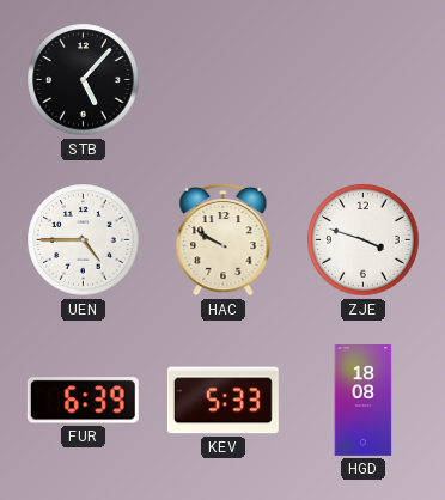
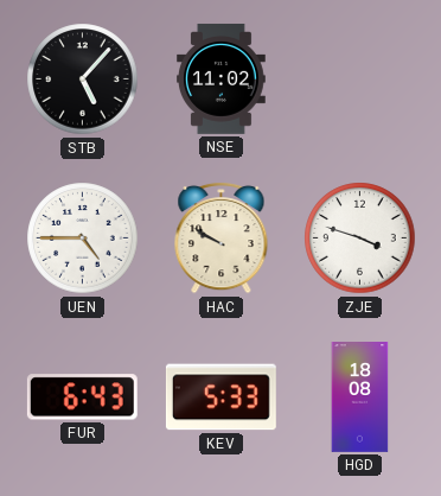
NSE: none -> 11:02 (222, 78)
FUR: 6:39 -> 6:43 (82, 398)
